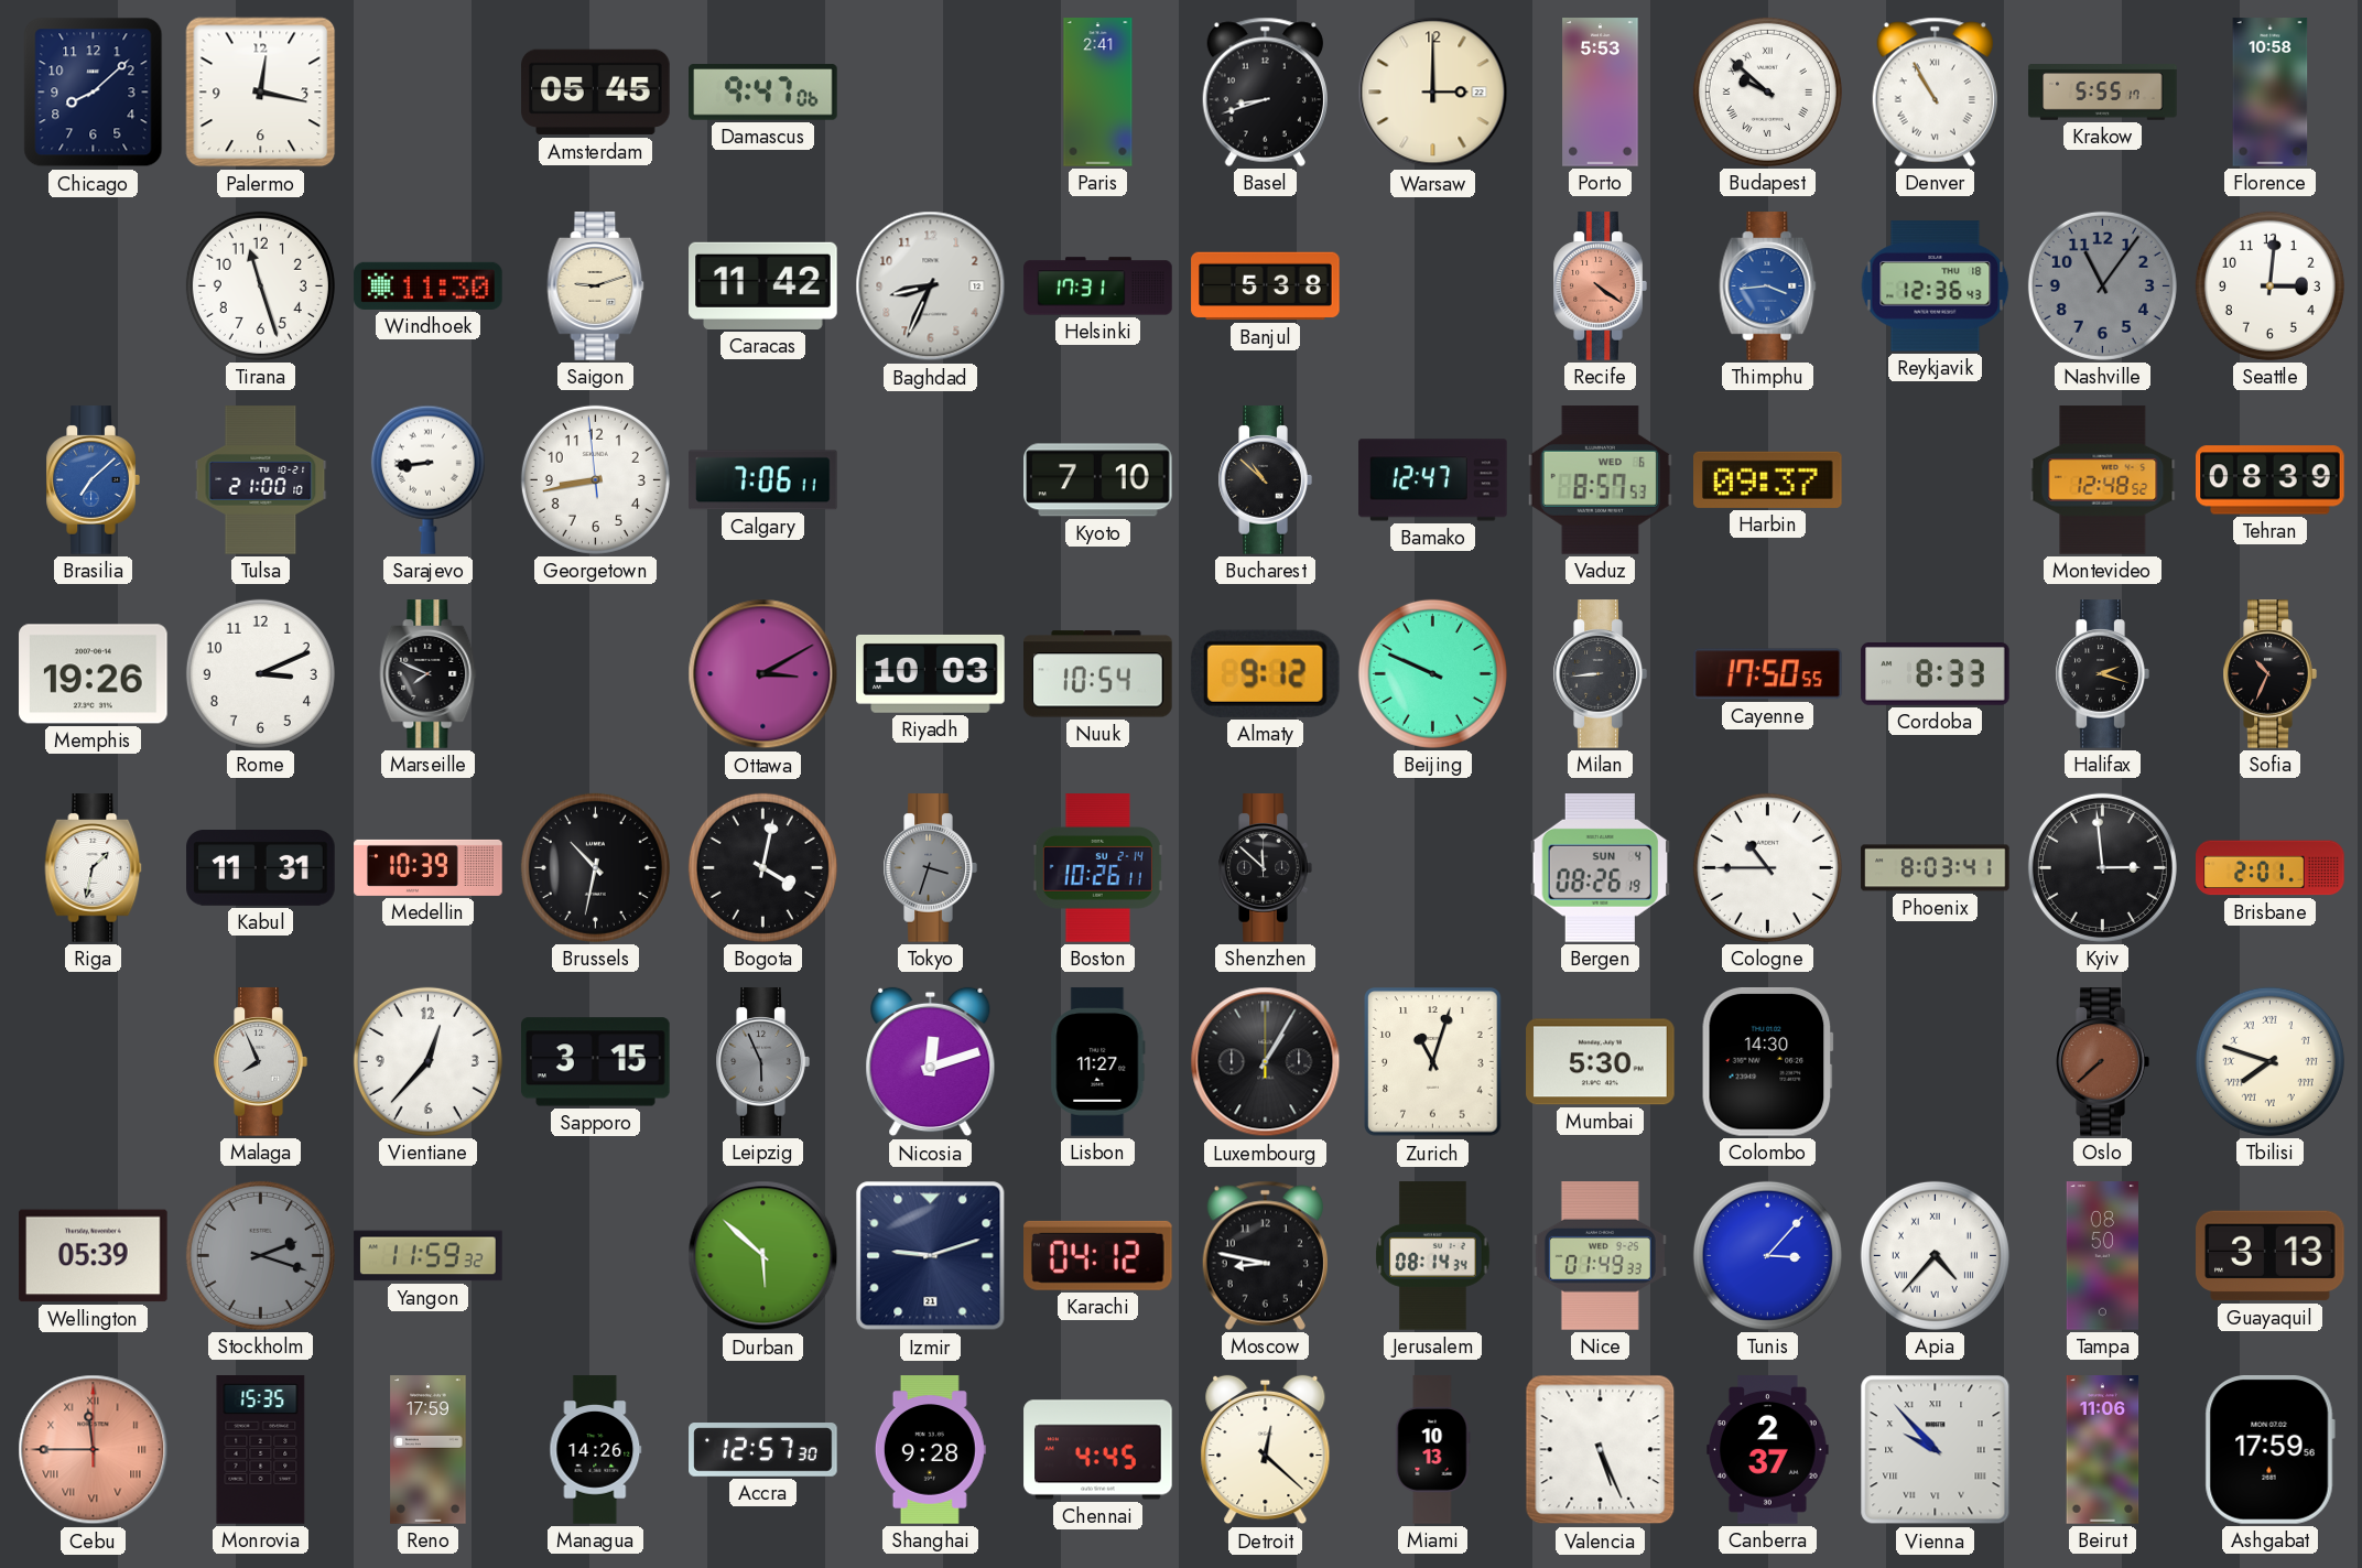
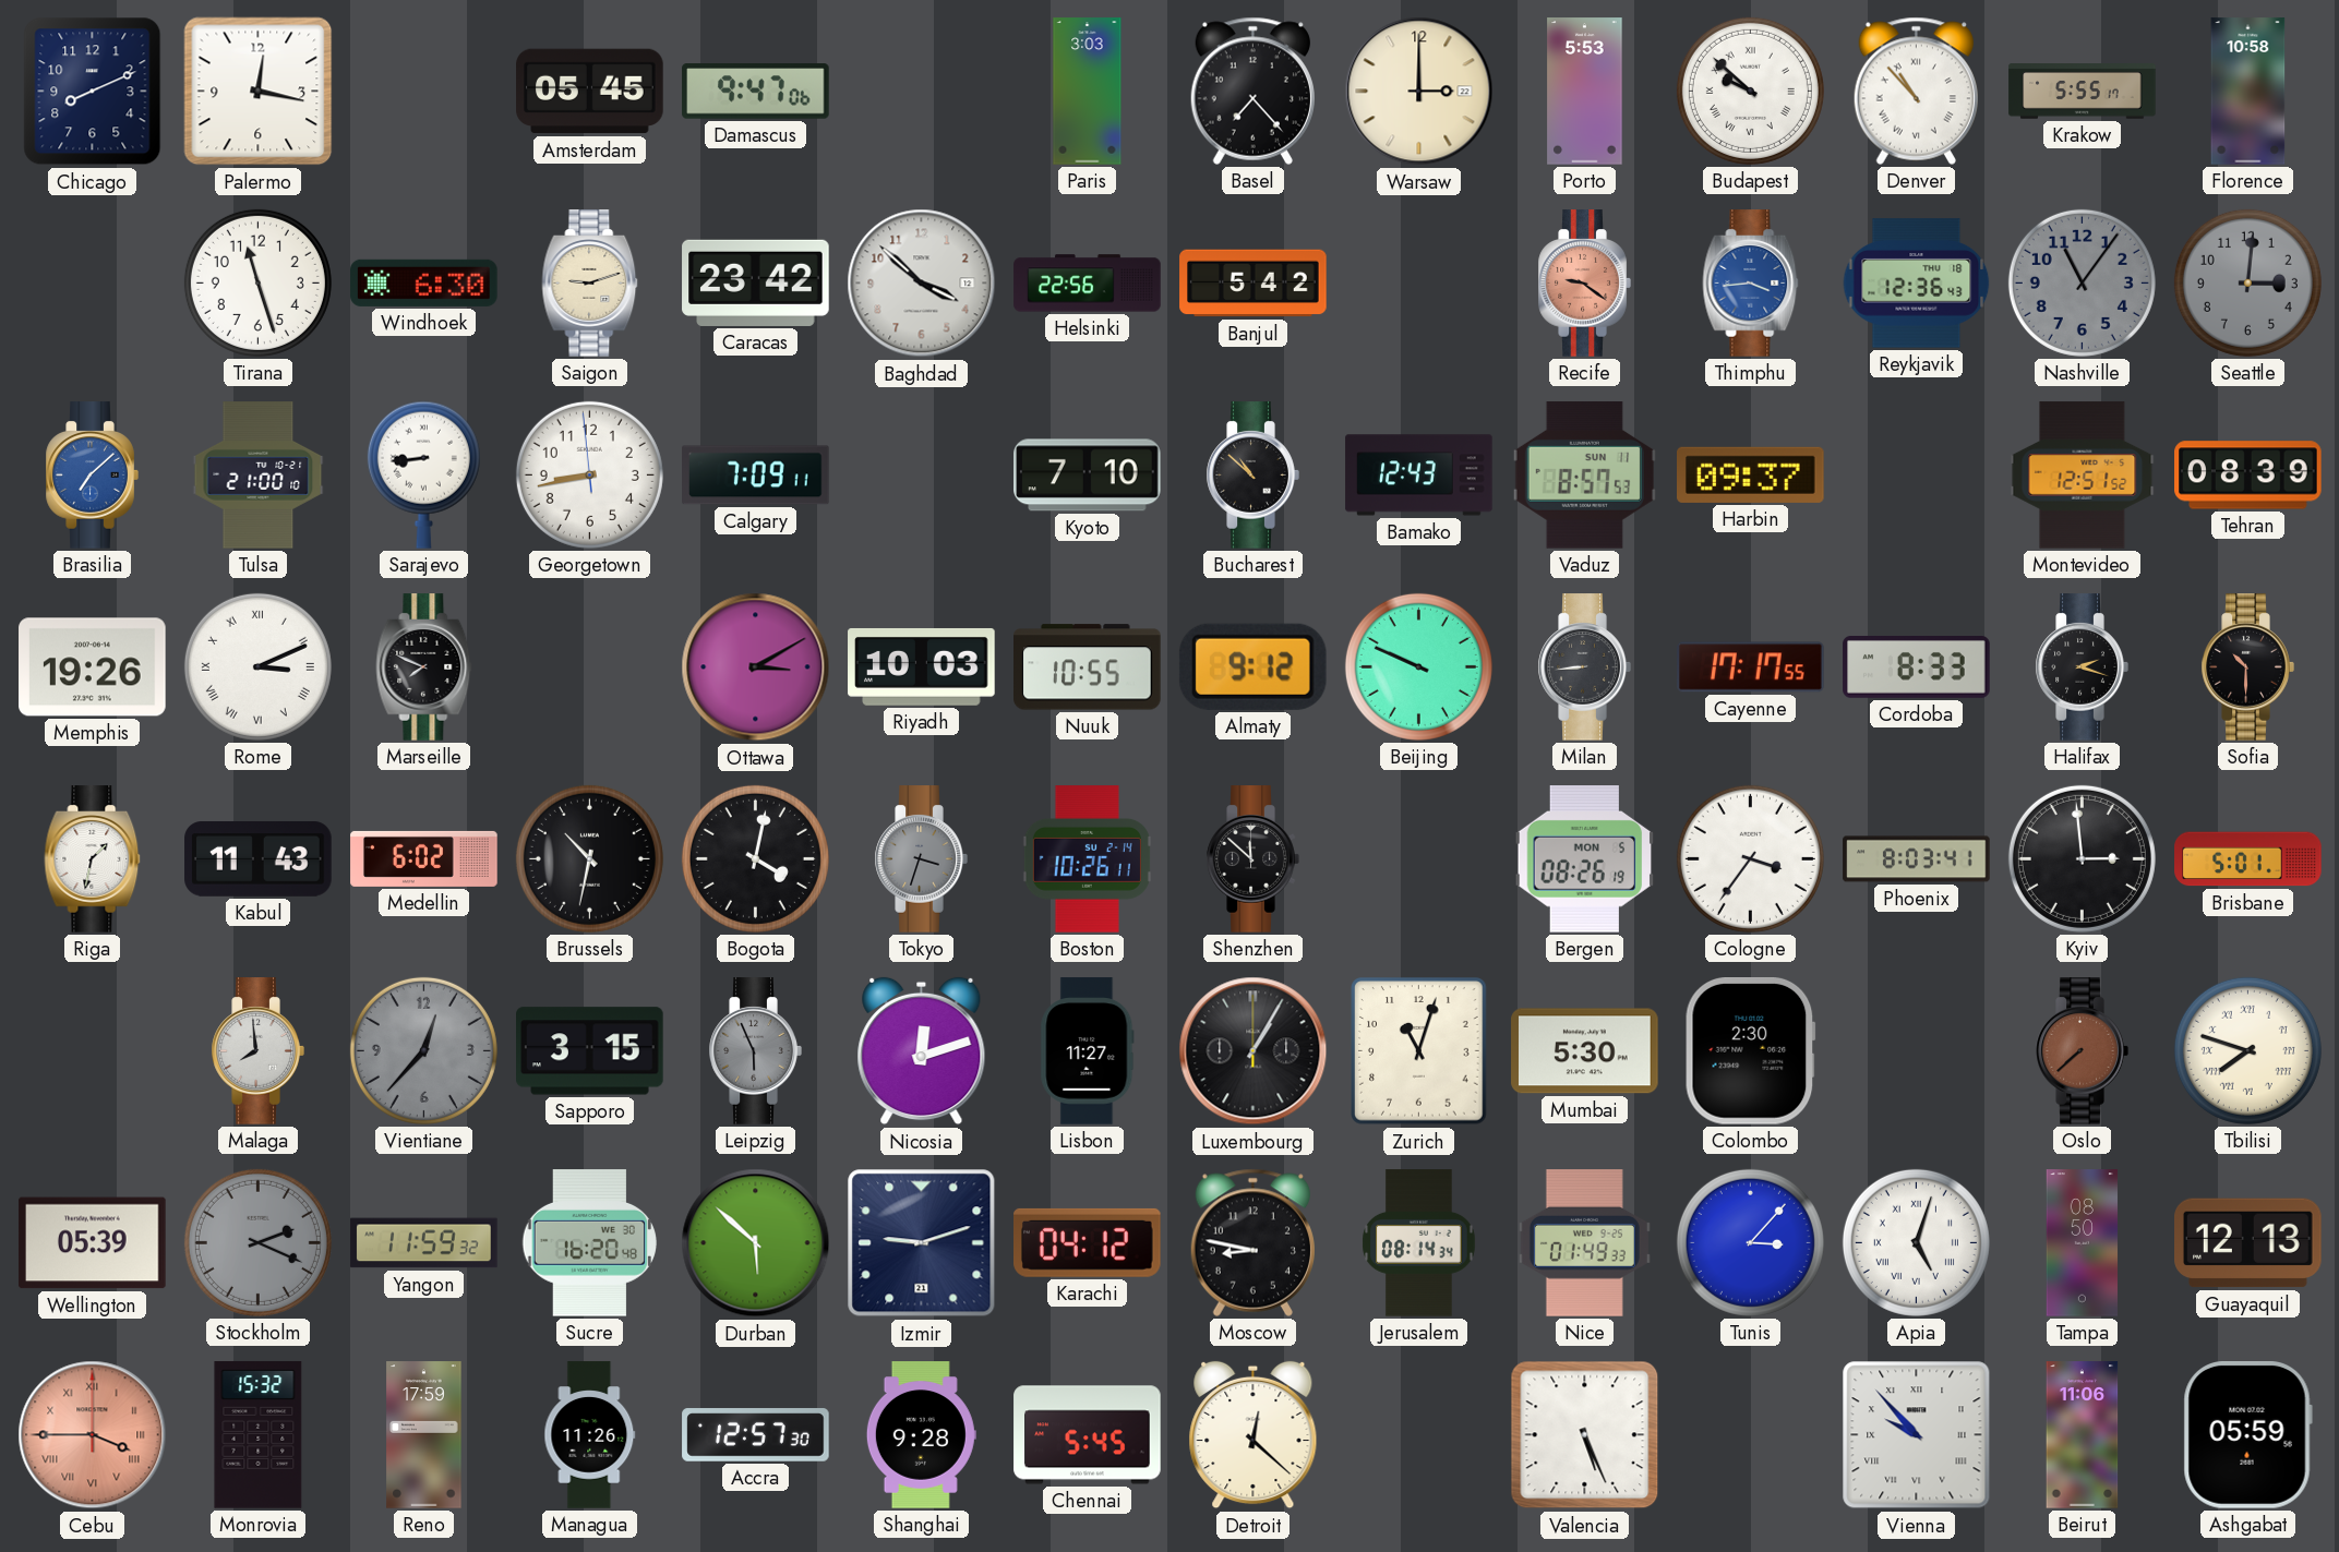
Chicago: 8:08 -> 8:11 (93, 92)
Paris: 2:41 -> 3:03 (1088, 92)
Basel: 8:42 -> 7:23 (1252, 91)
Denver: 10:55 -> 10:53 (1916, 91)
Windhoek: 11:30 -> 6:30 (424, 282)
Caracas: 11:42 -> 23:42 (756, 282)
Baghdad: 8:34 -> 3:52 (922, 284)
Helsinki: 17:31 -> 22:56 (1088, 284)
Banjul: 5:38 -> 5:42 (1254, 284)
Recife: 4:21 -> 9:21 (1584, 284)
Seattle dial: white -> grey (2247, 282)
Calgary: 7:06 -> 7:09 (756, 476)
Bamako: 12:47 -> 12:43 (1419, 476)
Vaduz date: WED 6 -> SUN 11 (1584, 476)
Montevideo: 12:48 -> 12:51 (2083, 476)
Rome numerals: Arabic -> Roman (257, 666)
Nuuk: 10:54 -> 10:55 (1088, 667)
Cayenne: 17:50 -> 17:17 (1751, 667)
Sofia: 10:34 -> 10:30 (2247, 667)
Kabul: 11:31 -> 11:43 (259, 859)
Medellin: 10:39 -> 6:02 (424, 858)
Bergen date: SUN 4 -> MON 5 (1585, 859)
Cologne: 10:45 -> 3:36 (1750, 858)
Brisbane: 2:01 -> 5:01 (2248, 859)
Malaga: 7:56 -> 7:59 (257, 1051)
Vientiane dial: white -> grey (423, 1050)
Colombo: 14:30 -> 2:30 (1750, 1051)
Stockholm: 2:18 -> 2:19 (257, 1242)
Sucre: none -> 16:20 (589, 1243)
Apia: 4:37 -> 5:03 (1916, 1242)
Guayaquil: 3:13 -> 12:13 (2248, 1243)
Cebu: 11:45 -> 3:45 (93, 1435)
Monrovia: 15:35 -> 15:32 (259, 1435)
Managua: 14:26 -> 11:26 (590, 1435)
Chennai: 4:45 -> 5:45 (1088, 1435)
Miami: 10:13 -> none (1433, 1450)
Canberra: 2:37 -> none (1768, 1450)
Ashgabat: 17:59 -> 05:59 (2247, 1435)
